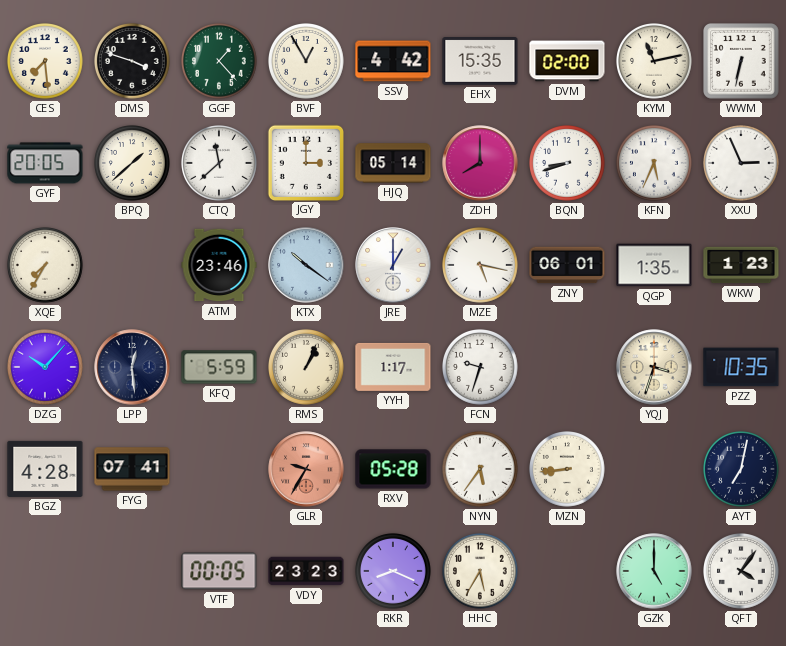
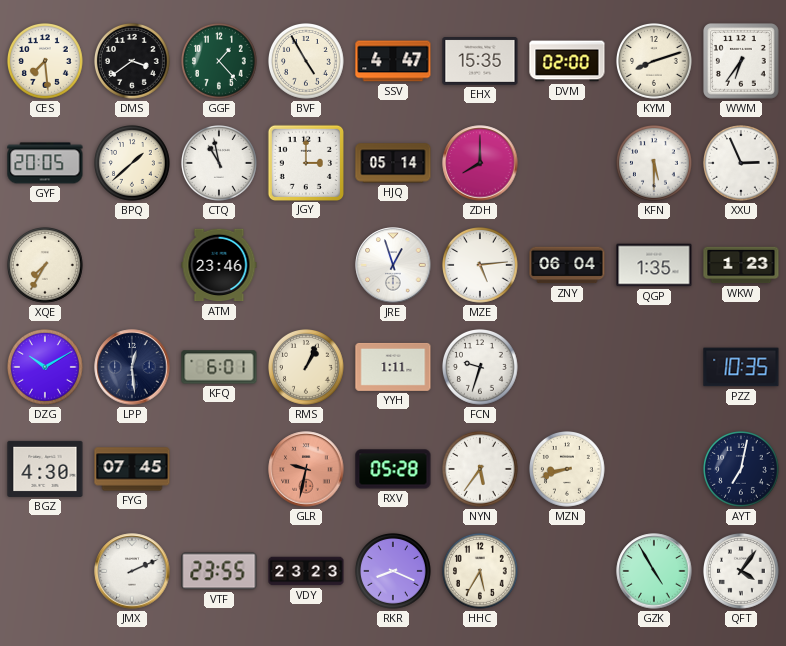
DMS: 3:48 -> 3:39 (133, 62)
BVF: 12:55 -> 4:55 (307, 62)
SSV: 4:42 -> 4:47 (393, 61)
KYM: 11:13 -> 8:12 (655, 62)
WWM: 6:32 -> 6:36 (742, 62)
CTQ: 11:38 -> 10:58 (220, 164)
BQN: 8:42 -> none (568, 164)
KFN: 5:34 -> 5:30 (655, 164)
KTX: 10:21 -> none (306, 265)
JRE: 1:00 -> 12:57 (393, 265)
MZE: 5:17 -> 5:14 (481, 266)
ZNY: 06:01 -> 06:04 (567, 265)
DZG: 10:07 -> 10:10 (46, 368)
KFQ: 5:59 -> 6:01 (219, 367)
YYH: 1:17 -> 1:11 (393, 367)
YQJ: 3:33 -> none (654, 367)
BGZ: 4:28 -> 4:30 (45, 469)
FYG: 07:41 -> 07:45 (132, 469)
GLR: 9:35 -> 9:32 (306, 469)
MZN: 8:44 -> 8:42 (568, 470)
JMX: none -> 2:11 (132, 571)
VTF: 00:05 -> 23:55 (219, 571)
GZK: 5:00 -> 4:55 (654, 571)
